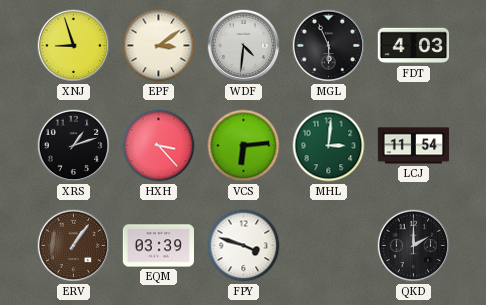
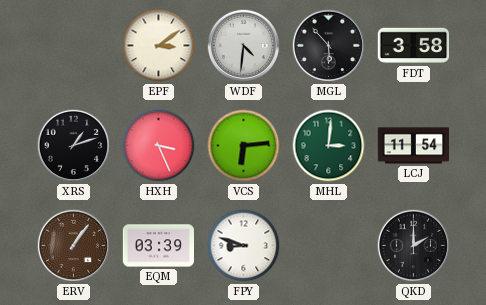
XNJ: 8:57 -> none (74, 46)
MGL: 5:56 -> 5:53 (329, 46)
FDT: 4:03 -> 3:58 (413, 46)
HXH: 3:23 -> 3:26 (159, 146)
FPY: 3:48 -> 8:48 (244, 246)
